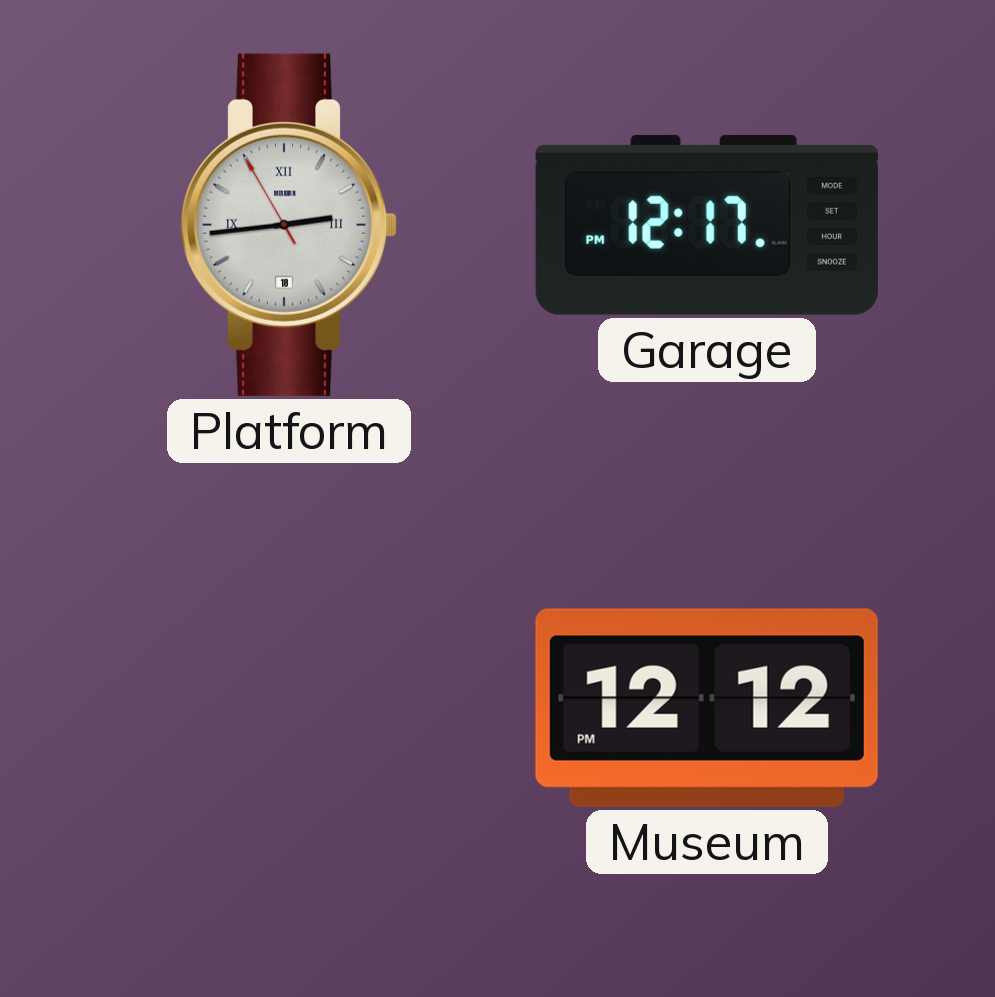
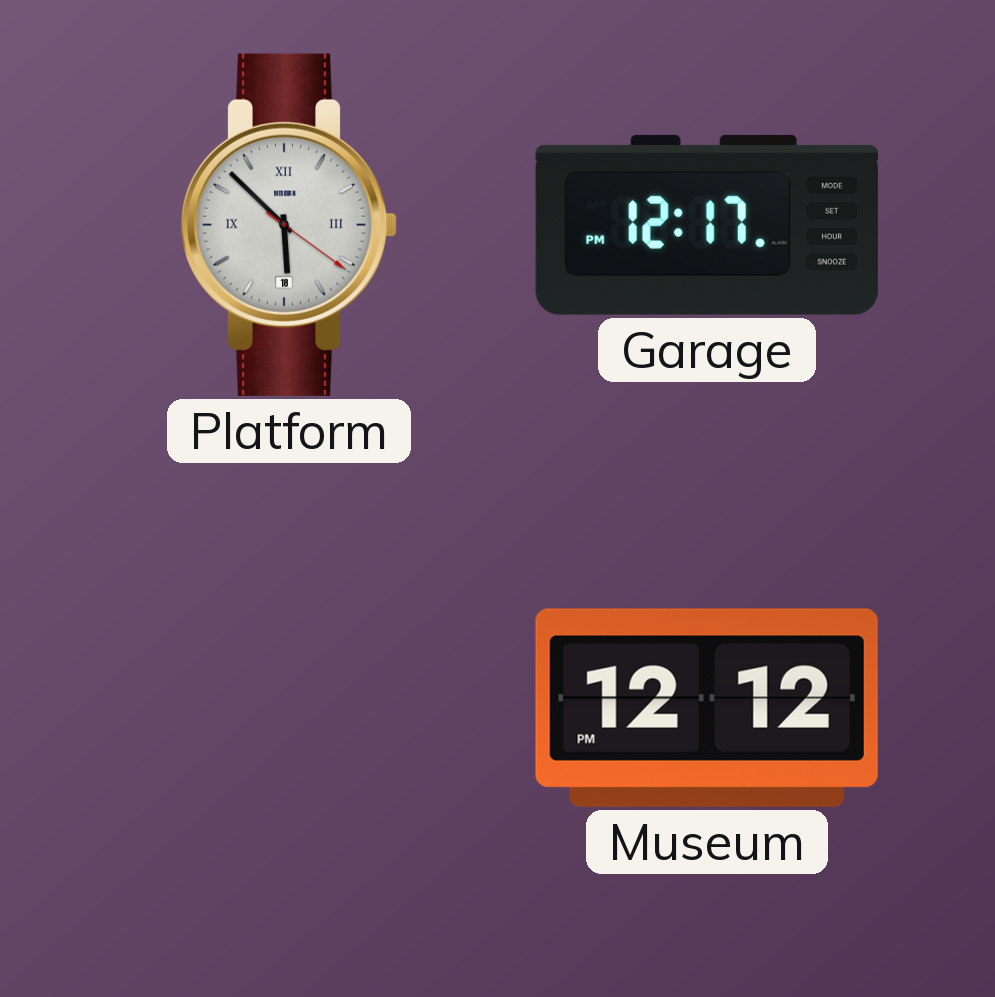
Platform: 2:43 -> 5:52 (289, 225)
